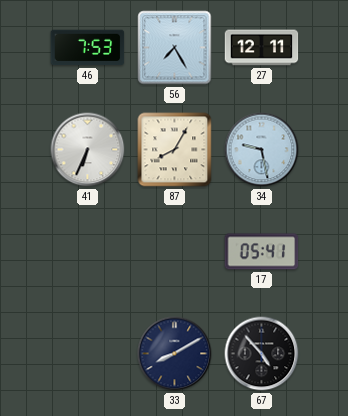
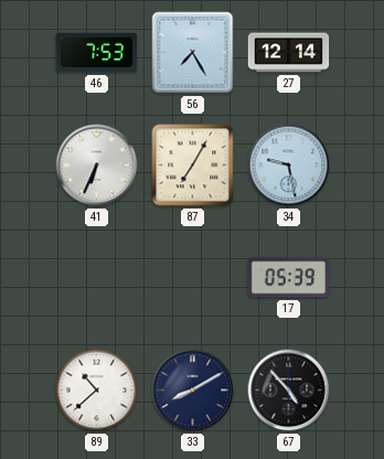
27: 12:11 -> 12:14 (289, 53)
87: 8:05 -> 7:05 (193, 166)
17: 05:41 -> 05:39 (289, 278)
89: none -> 10:38 (97, 391)
